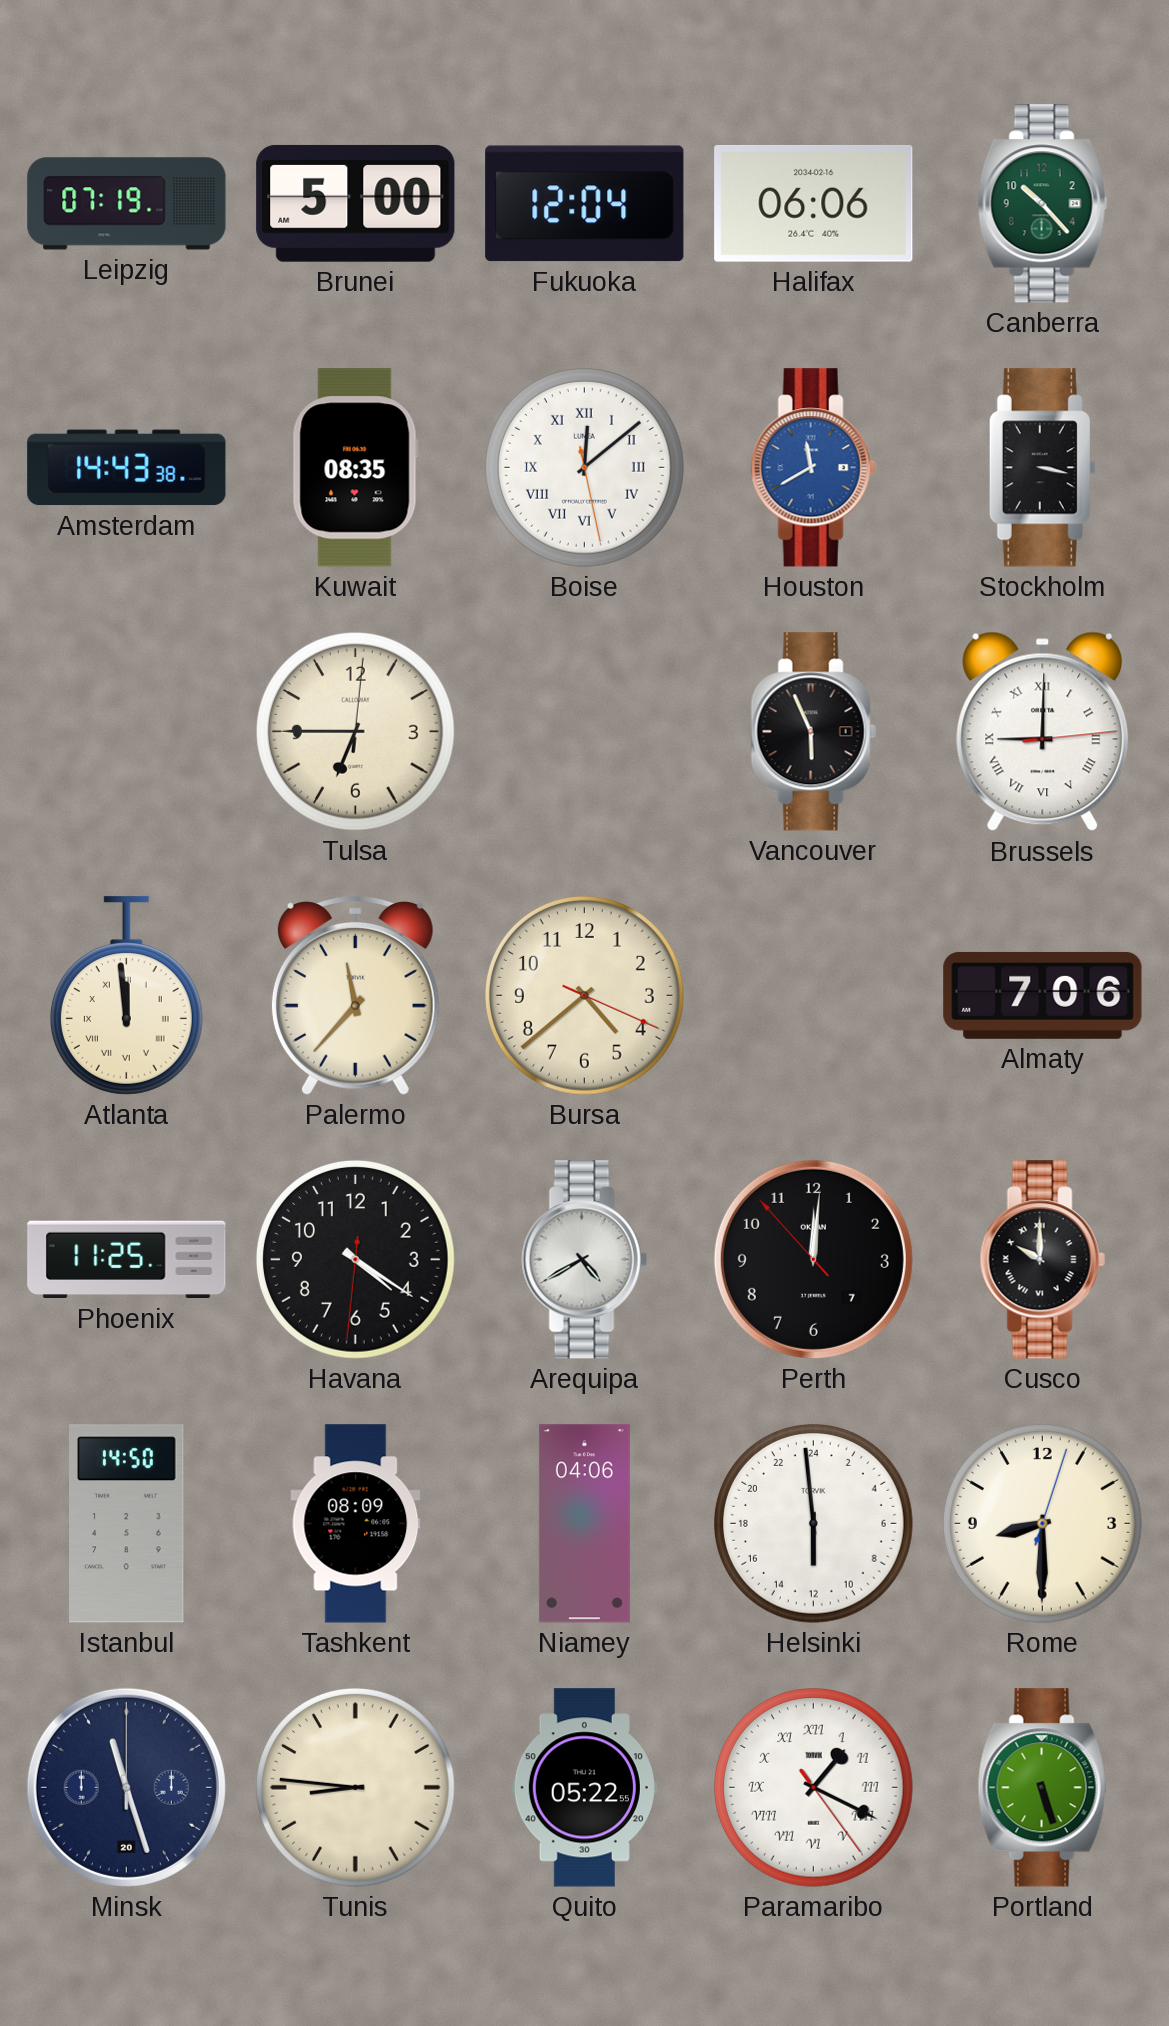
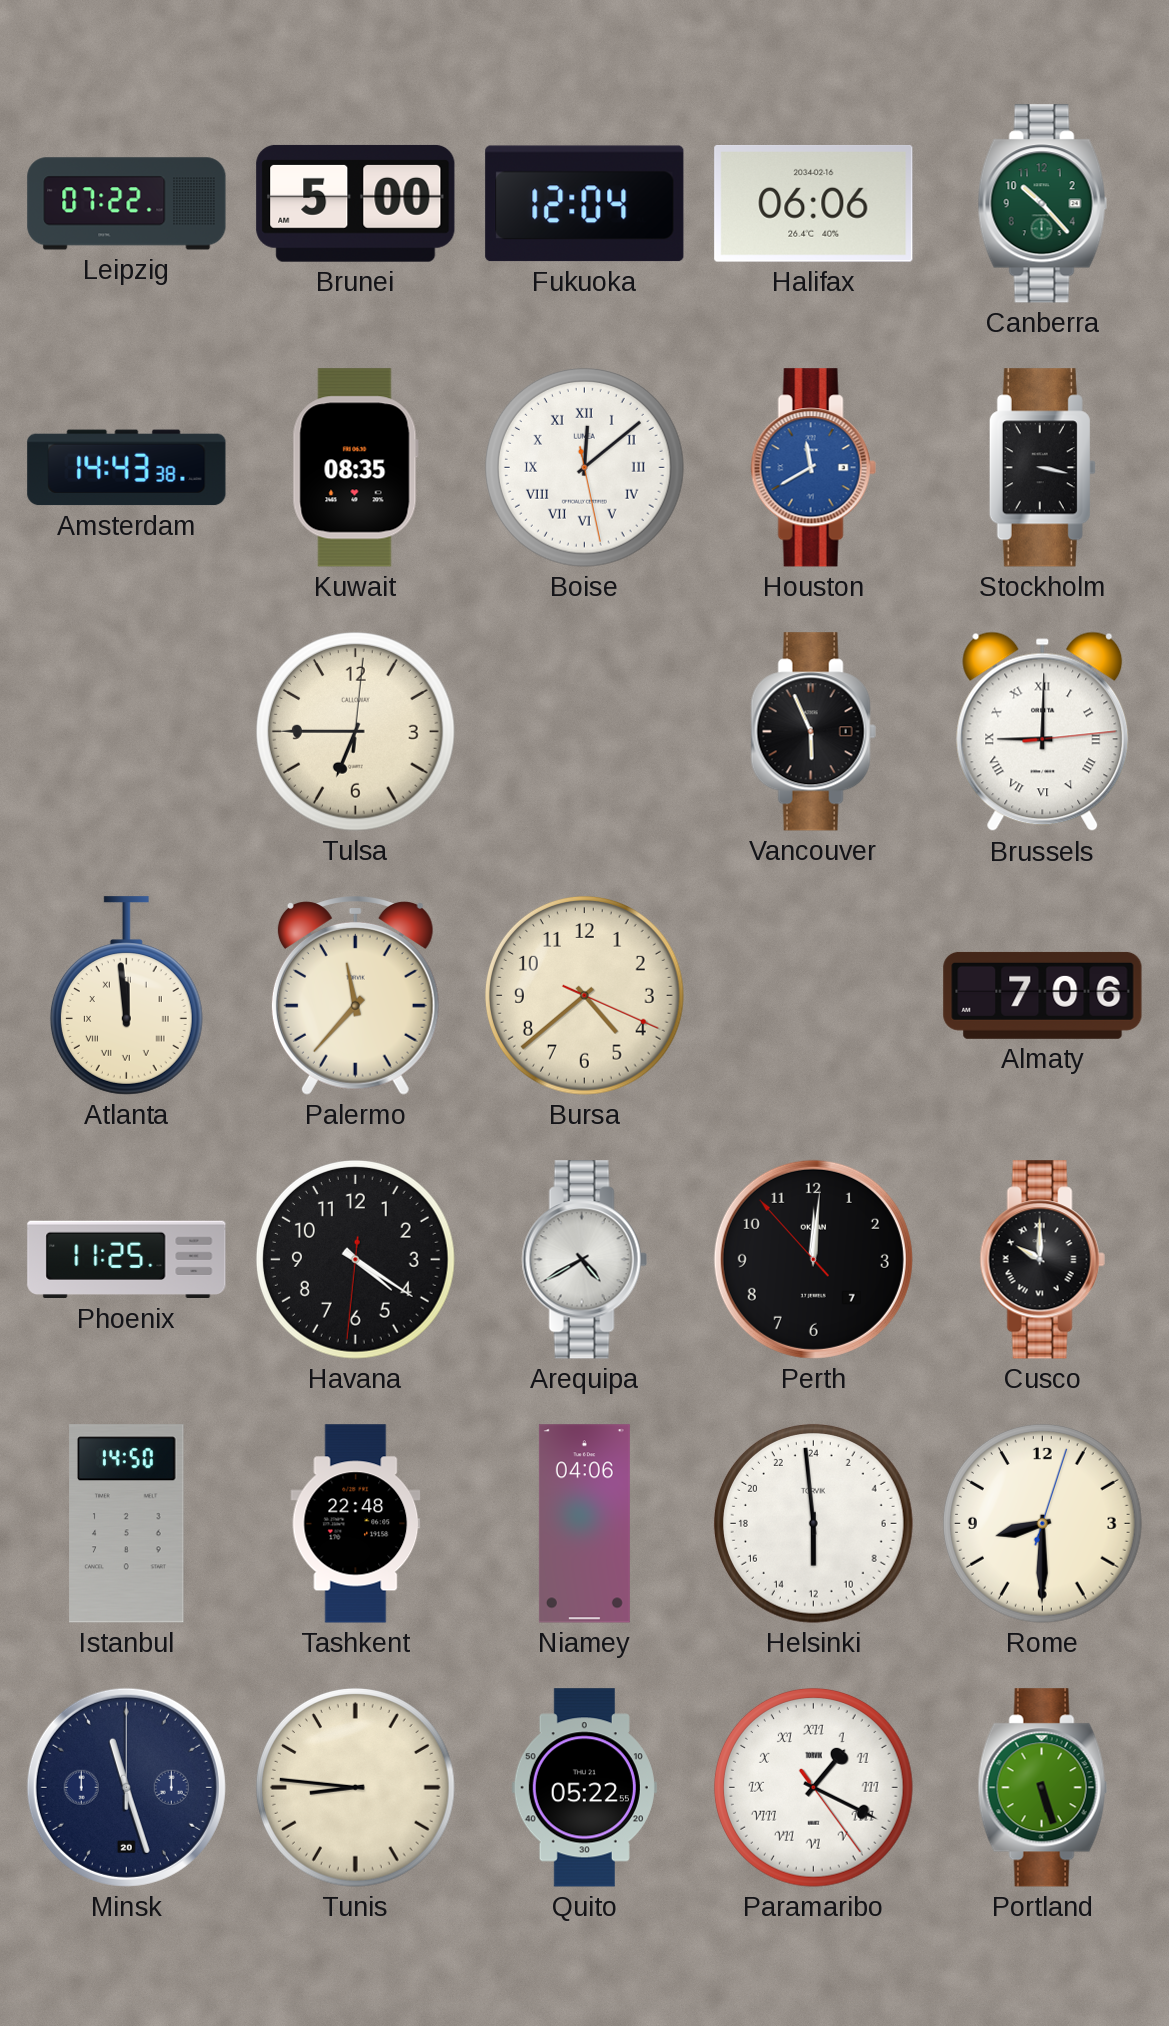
Leipzig: 07:19 -> 07:22 (127, 204)
Tashkent: 08:09 -> 22:48 (356, 1524)
